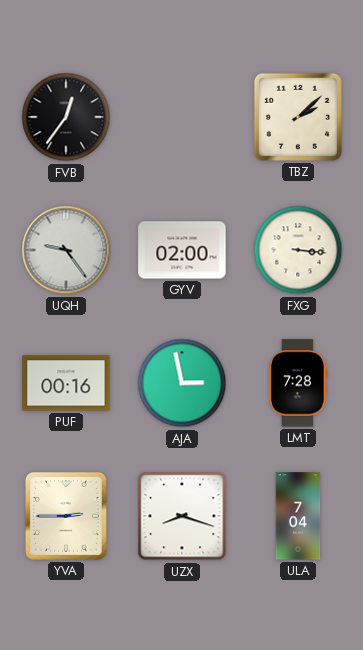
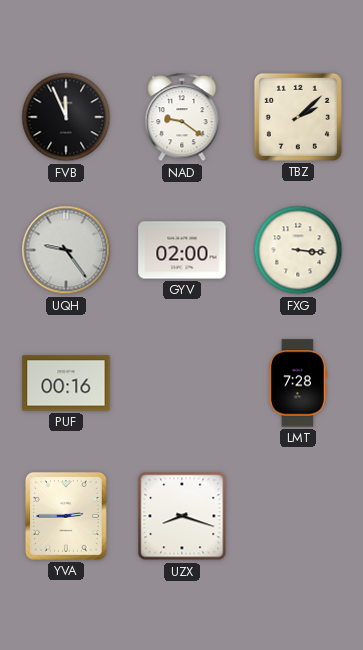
FVB: 12:36 -> 11:56 (66, 117)
NAD: none -> 9:21 (182, 118)
AJA: 2:58 -> none (182, 383)
ULA: 7:04 -> none (298, 516)
